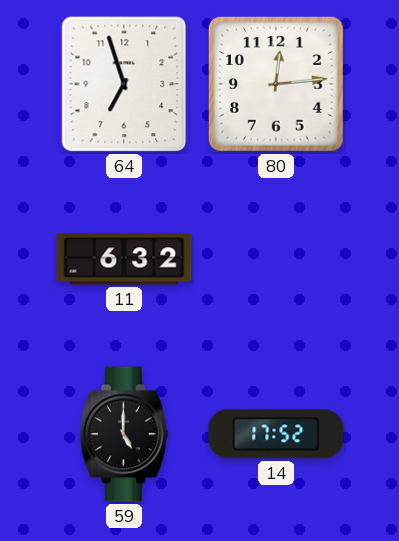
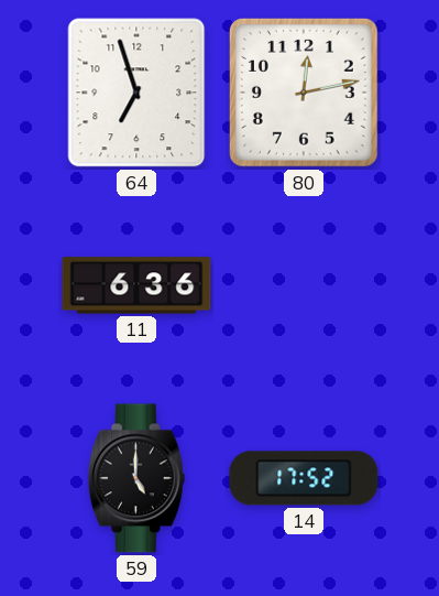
80: 12:14 -> 12:13 (304, 93)
11: 6:32 -> 6:36 (136, 285)
